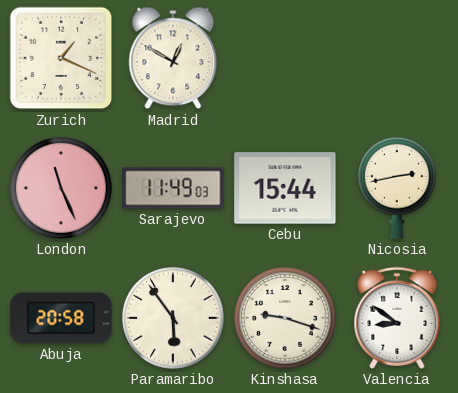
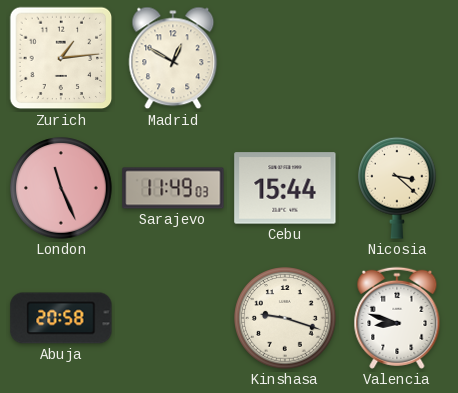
Zurich: 1:19 -> 1:14 (61, 58)
Nicosia: 2:43 -> 3:22 (398, 188)
Paramaribo: 5:54 -> none (173, 318)
Valencia: 8:51 -> 8:48 (397, 318)
